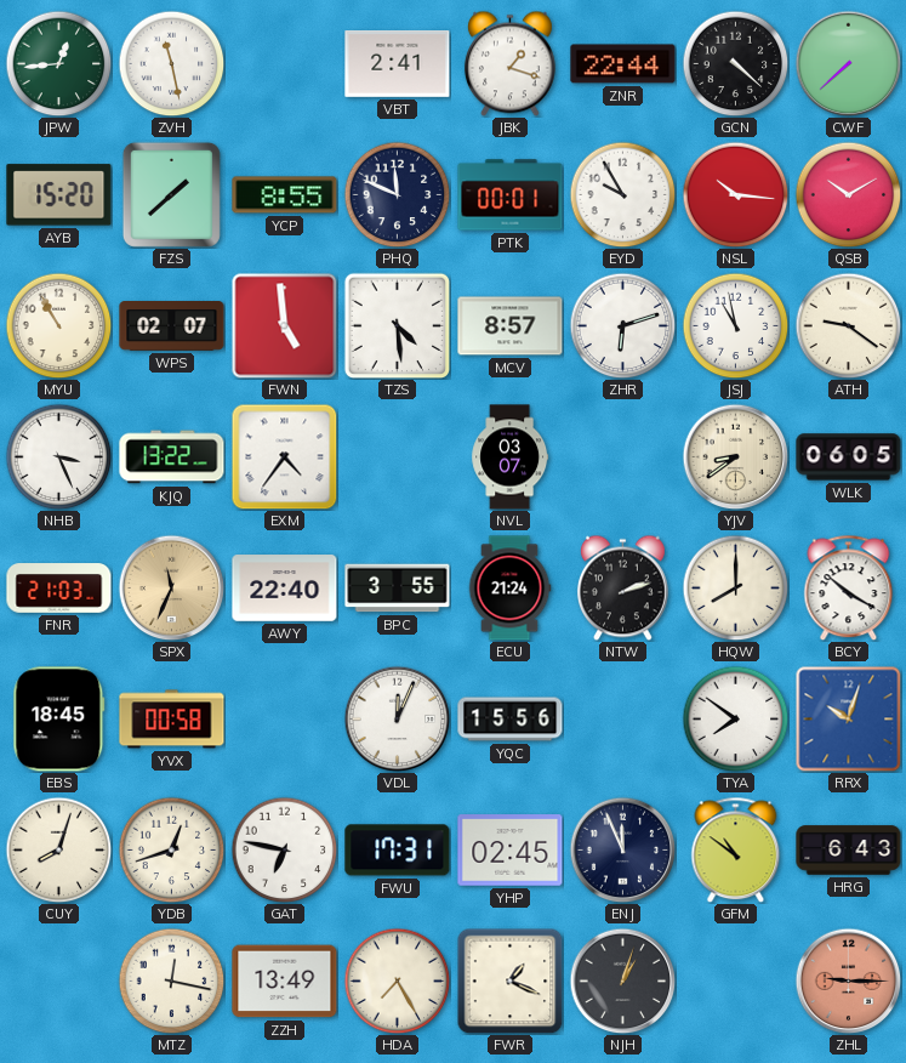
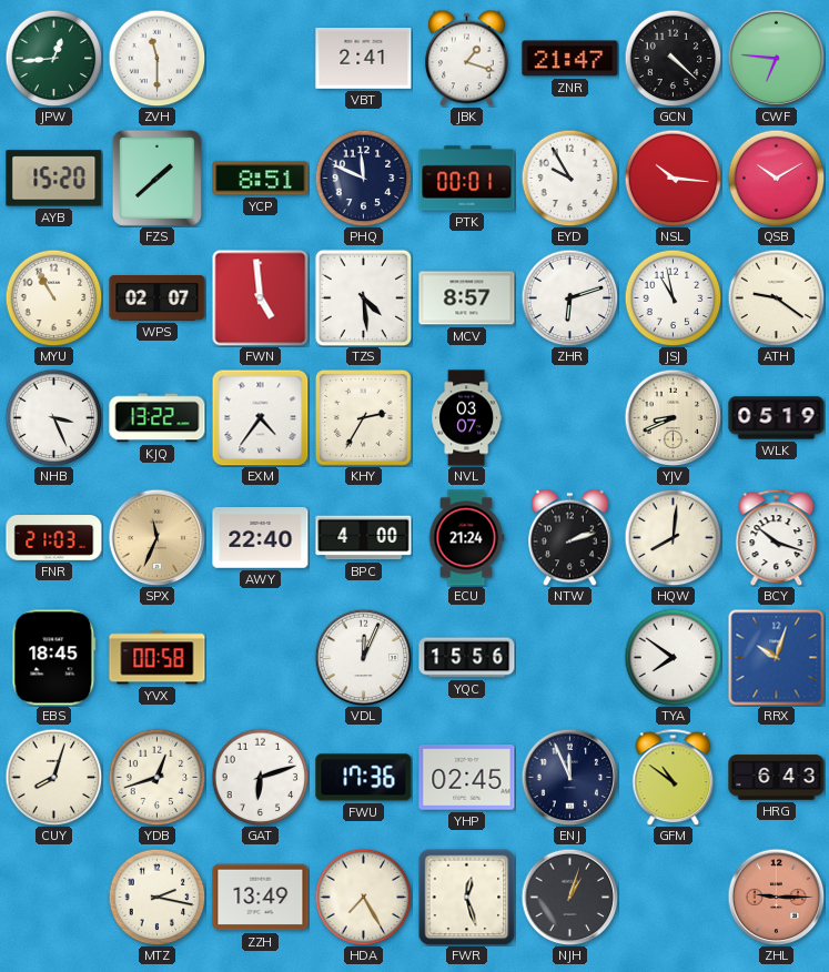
ZVH: 11:28 -> 11:30 (156, 58)
ZNR: 22:44 -> 21:47 (570, 59)
CWF: 7:38 -> 6:46 (776, 58)
YCP: 8:55 -> 8:51 (261, 179)
KHY: none -> 2:35 (363, 417)
YJV: 8:39 -> 8:41 (673, 417)
WLK: 06:05 -> 05:19 (777, 418)
BPC: 3:55 -> 4:00 (364, 538)
HQW: 8:00 -> 8:01 (673, 537)
BCY: 10:20 -> 10:18 (777, 537)
GAT: 6:47 -> 6:12 (260, 777)
FWU: 17:31 -> 17:36 (364, 778)
MTZ: 12:17 -> 2:17 (156, 897)
FWR: 1:19 -> 12:27 (466, 897)
